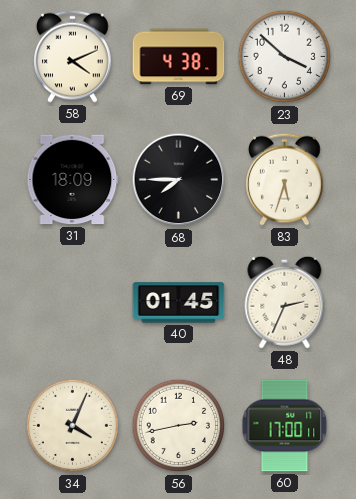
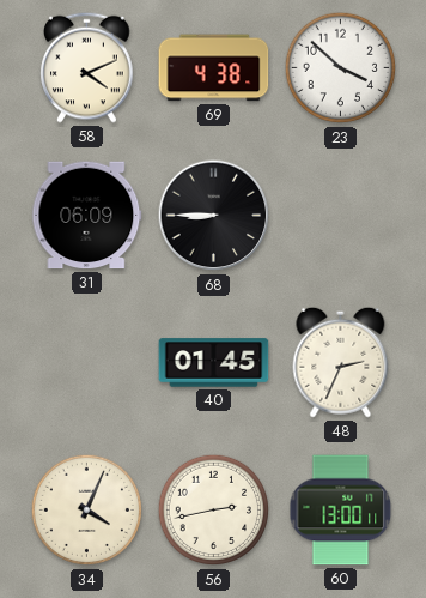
31: 18:09 -> 06:09 (87, 216)
68: 7:45 -> 8:45 (214, 216)
83: 5:33 -> none (285, 179)
60: 17:00 -> 13:00 (341, 511)
